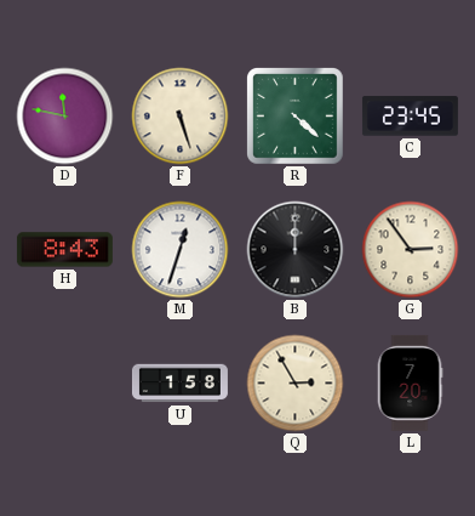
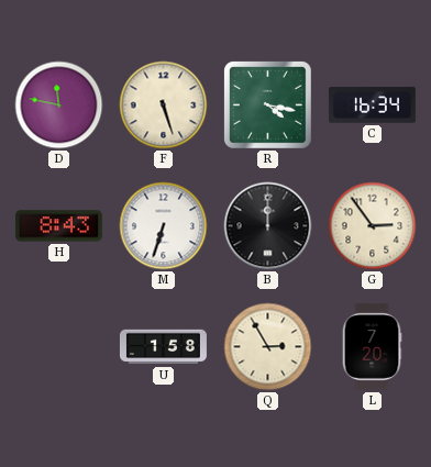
R: 4:22 -> 4:17 (268, 105)
C: 23:45 -> 16:34 (372, 105)
M: 12:33 -> 6:33 (164, 226)
